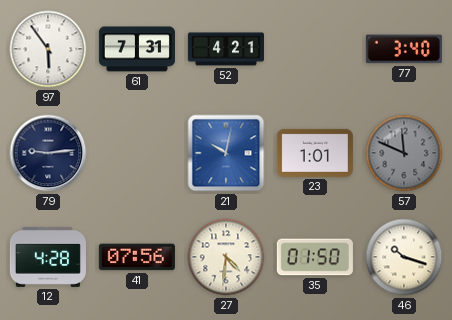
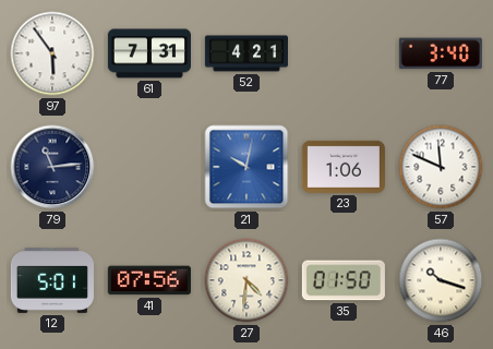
79: 9:14 -> 11:14 (52, 167)
23: 1:01 -> 1:06 (344, 167)
57 dial: grey -> white (441, 167)
12: 4:28 -> 5:01 (52, 280)
